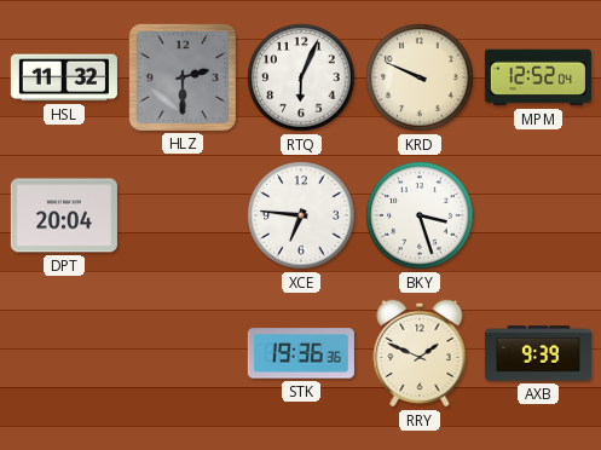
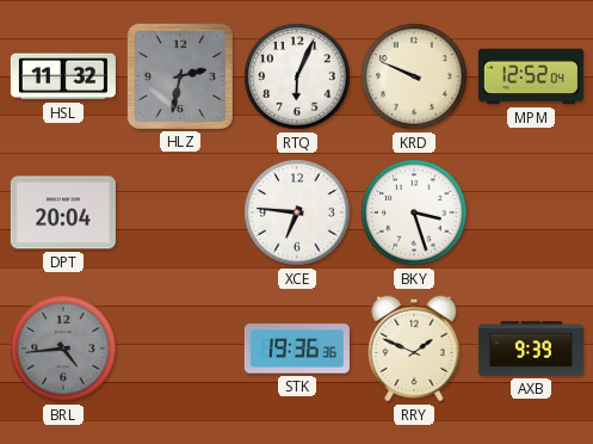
HLZ: 2:30 -> 2:32 (180, 76)
BRL: none -> 4:44 (63, 349)
